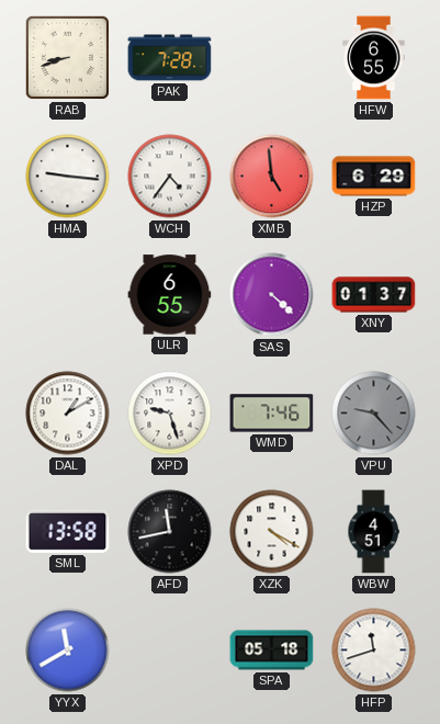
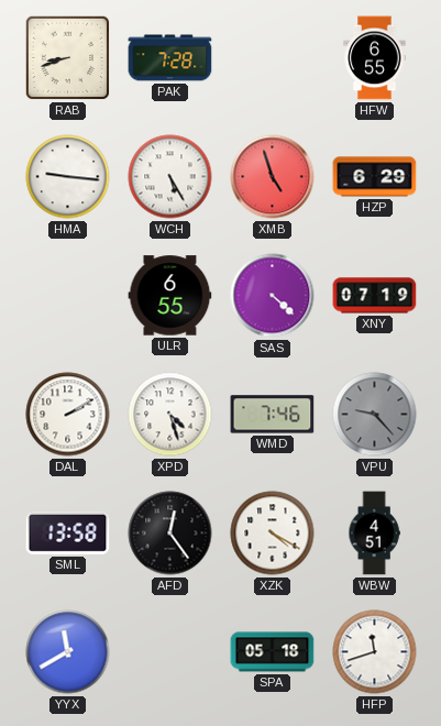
WCH: 4:36 -> 5:25 (170, 177)
XMB: 4:59 -> 4:57 (273, 177)
XNY: 01:37 -> 07:19 (375, 296)
DAL: 1:10 -> 2:10 (68, 415)
XPD: 9:27 -> 4:27 (170, 415)
AFD: 11:43 -> 12:24 (170, 533)
